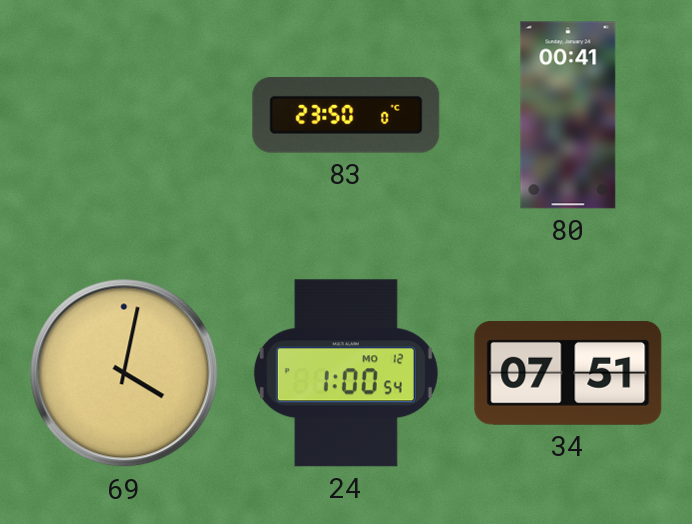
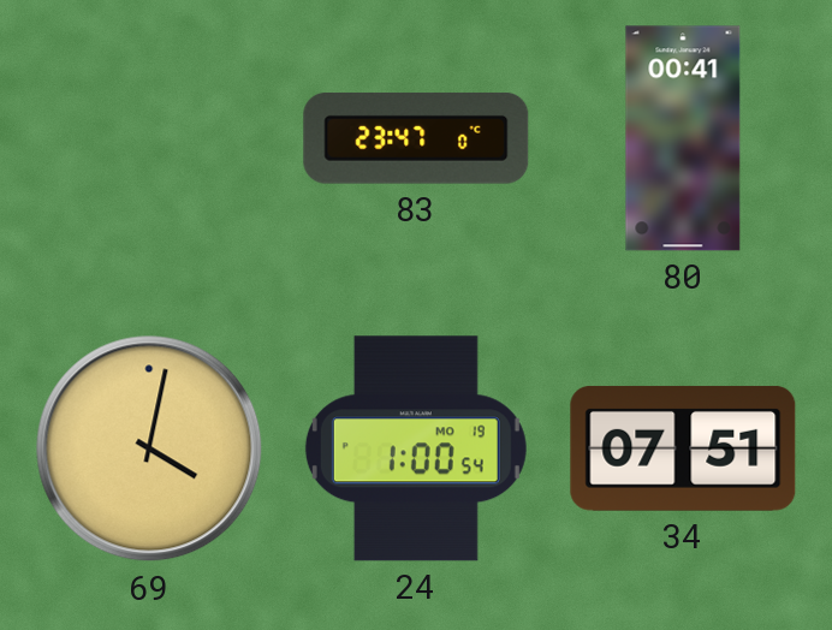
83: 23:50 -> 23:47 (416, 138)
24 date: MO 12 -> MO 19 (416, 448)
